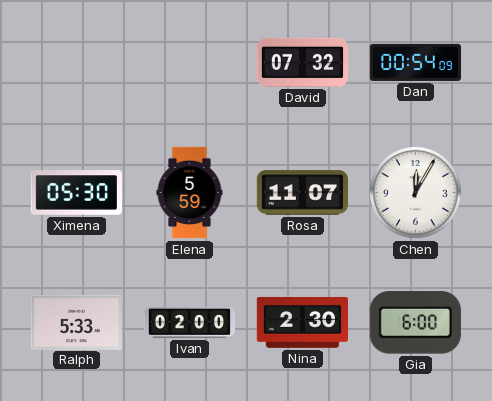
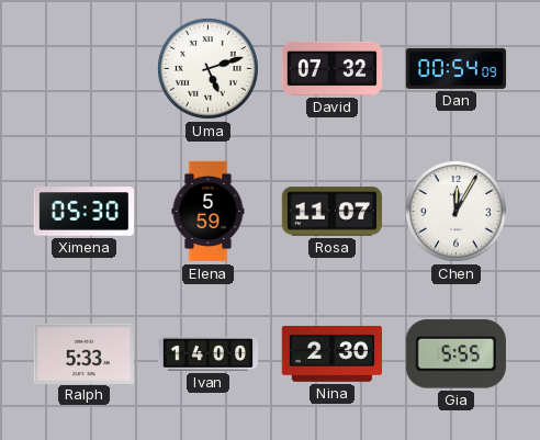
Uma: none -> 5:12 (207, 68)
Ivan: 02:00 -> 14:00 (209, 354)
Gia: 6:00 -> 5:55 (455, 354)
